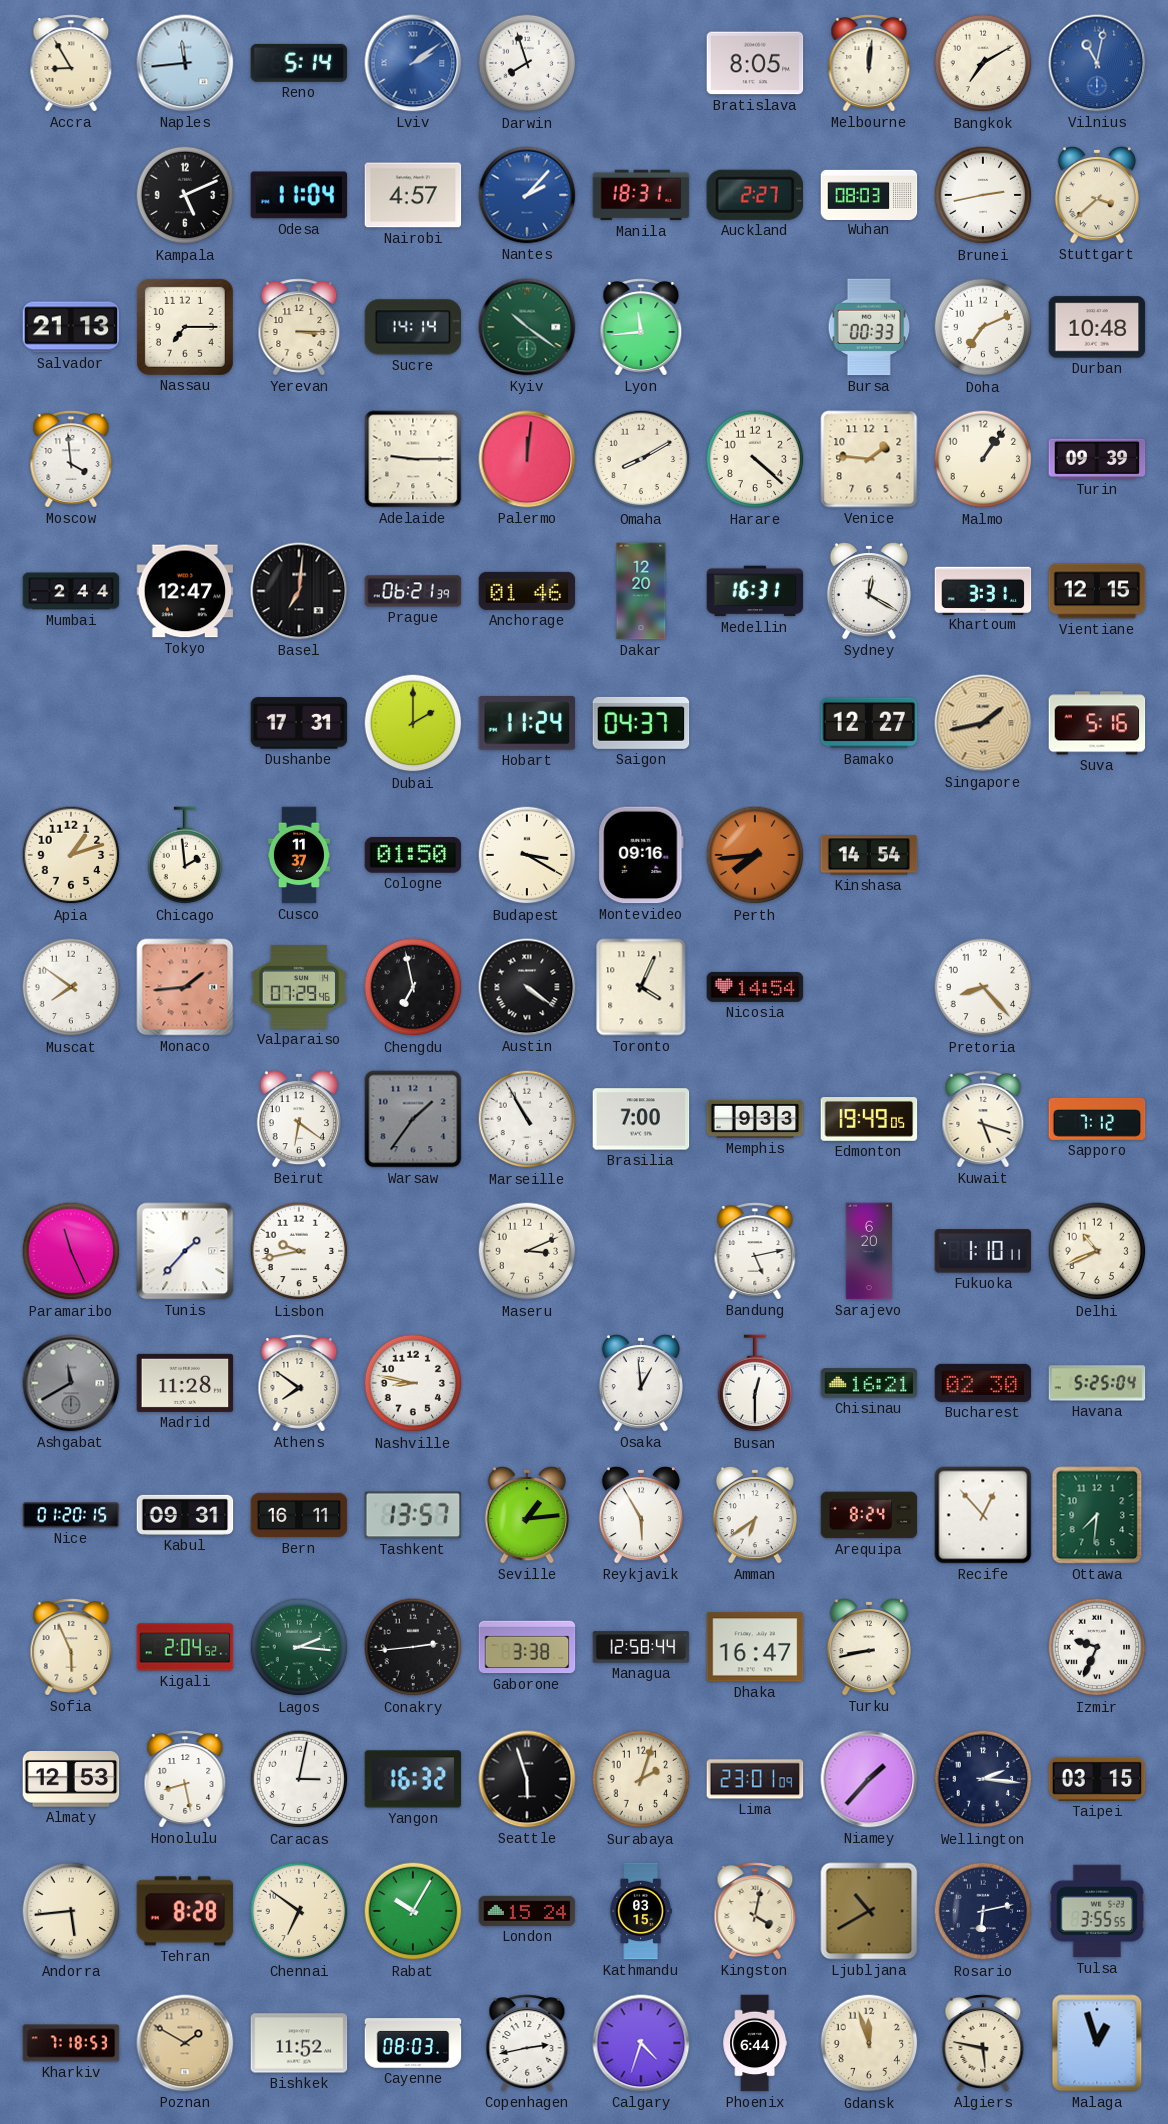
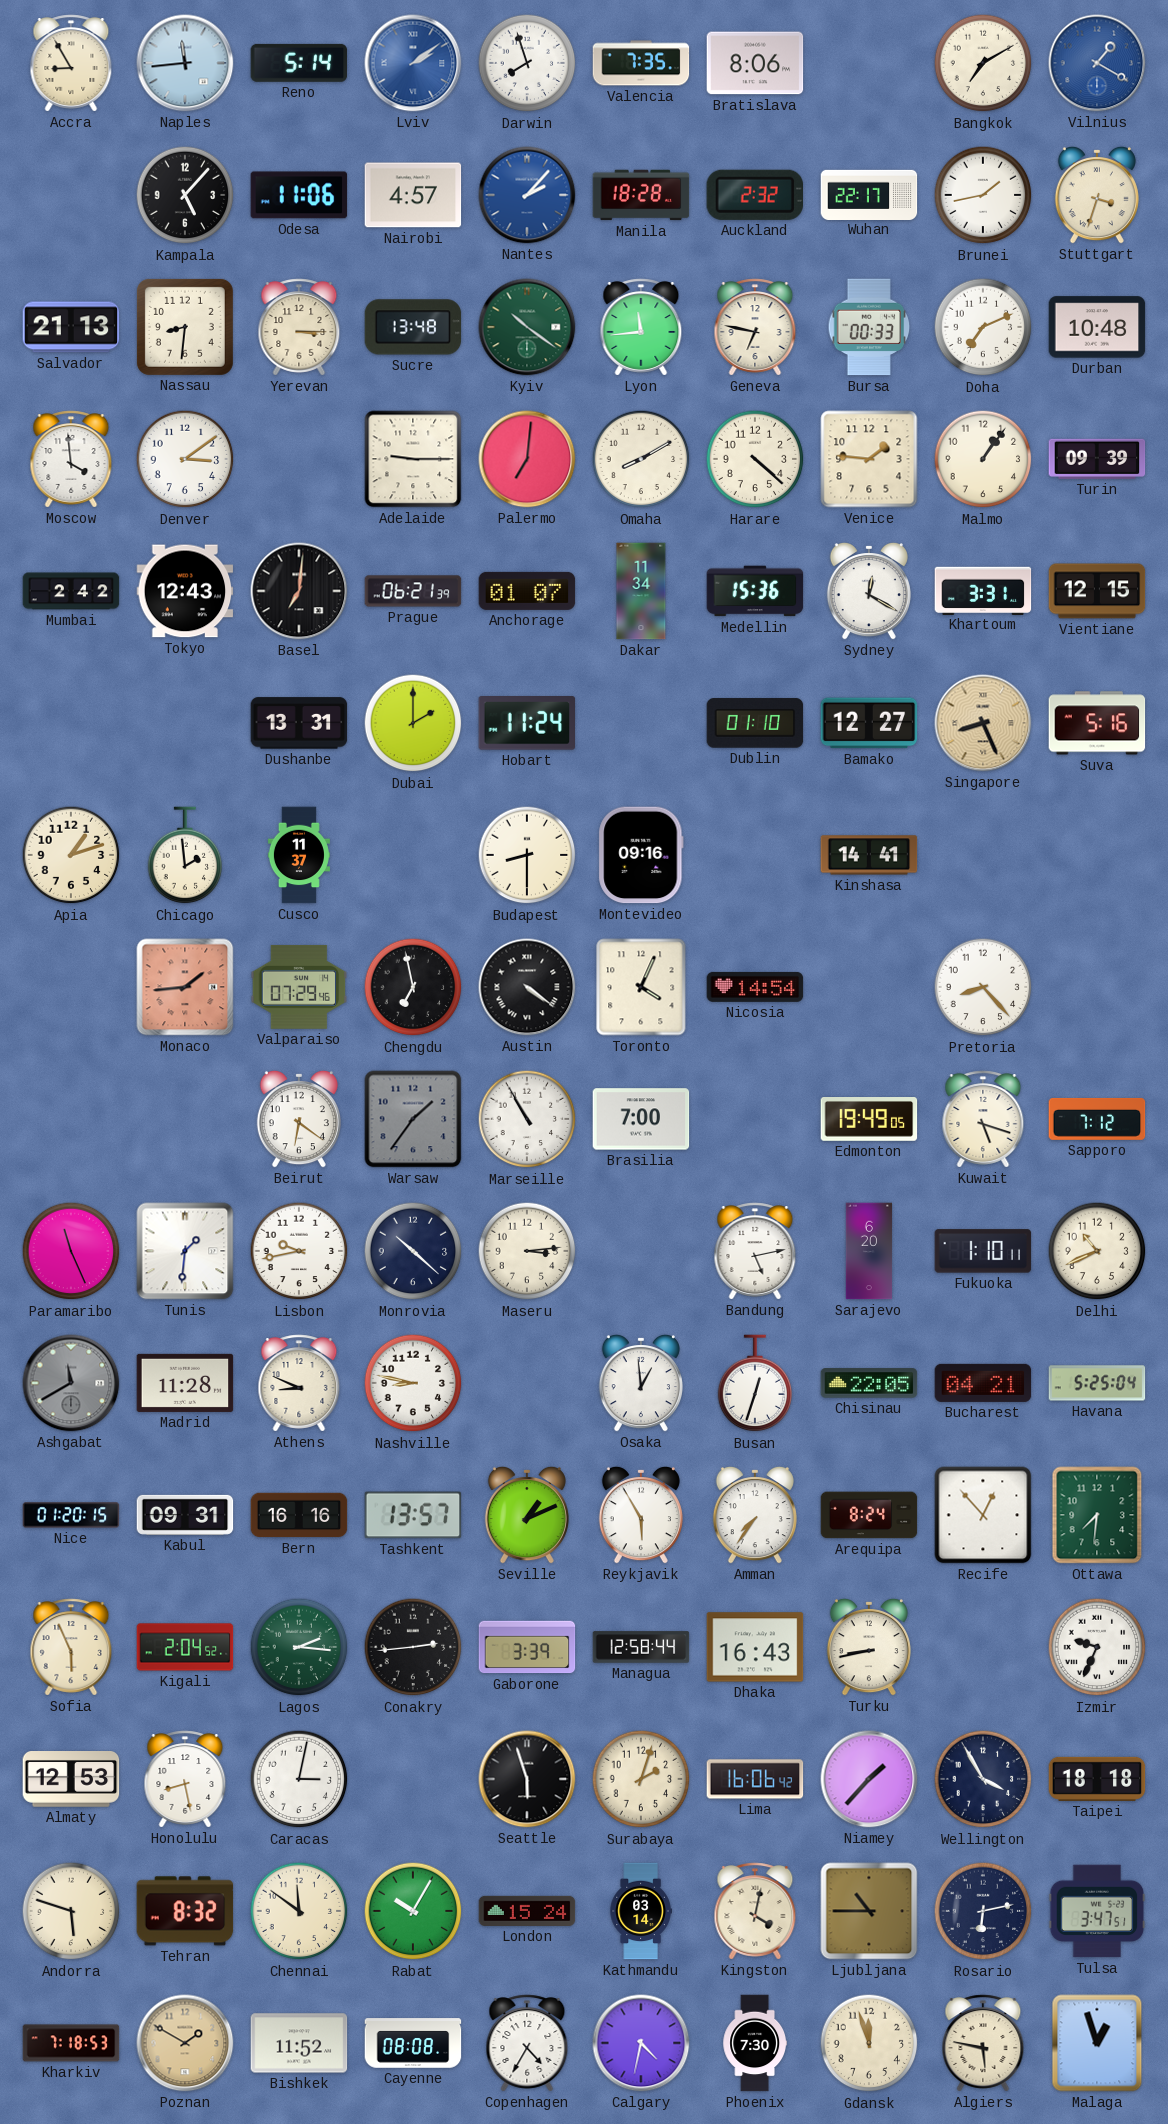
Valencia: none -> 7:35 (641, 63)
Bratislava: 8:05 -> 8:06 (755, 63)
Melbourne: 12:01 -> none (869, 63)
Vilnius: 11:02 -> 1:20 (1097, 63)
Kampala: 5:11 -> 5:07 (185, 195)
Odesa: 11:04 -> 11:06 (299, 195)
Manila: 18:31 -> 18:28 (641, 195)
Auckland: 2:27 -> 2:32 (754, 195)
Wuhan: 08:03 -> 22:17 (869, 194)
Brunei: 2:43 -> 1:43 (983, 195)
Stuttgart: 3:38 -> 3:33 (1097, 195)
Nassau: 7:15 -> 8:31 (185, 327)
Sucre: 14:14 -> 13:48 (413, 327)
Geneva: none -> 6:47 (755, 327)
Denver: none -> 3:09 (185, 459)
Palermo: 12:01 -> 7:01 (527, 459)
Mumbai: 2:44 -> 2:42 (71, 591)
Tokyo: 12:47 -> 12:43 (185, 591)
Anchorage: 01:46 -> 01:07 (527, 591)
Dakar: 12:20 -> 11:34 (641, 591)
Medellin: 16:31 -> 15:36 (755, 591)
Dushanbe: 17:31 -> 13:31 (299, 723)
Saigon: 04:37 -> none (641, 723)
Dublin: none -> 01:10 (755, 723)
Singapore: 1:43 -> 8:26 (983, 723)
Cologne: 01:50 -> none (413, 856)
Budapest: 3:20 -> 8:30 (527, 855)
Perth: 7:44 -> none (755, 855)
Kinshasa: 14:54 -> 14:41 (869, 855)
Muscat: 7:51 -> none (71, 987)
Memphis: 9:33 -> none (755, 1119)
Tunis: 1:37 -> 1:31 (185, 1251)
Monrovia: none -> 10:22 (413, 1251)
Maseru: 3:11 -> 3:14 (527, 1251)
Athens: 7:51 -> 8:49 (299, 1383)
Busan: 12:30 -> 12:33 (755, 1384)
Chisinau: 16:21 -> 22:05 (869, 1383)
Bucharest: 02:30 -> 04:21 (983, 1383)
Bern: 16:11 -> 16:16 (299, 1515)
Seville: 1:14 -> 1:11 (527, 1515)
Amman: 6:39 -> 7:36 (755, 1515)
Gaborone: 3:38 -> 3:39 (527, 1647)
Dhaka: 16:47 -> 16:43 (755, 1647)
Yangon: 16:32 -> none (413, 1779)
Lima: 23:01 -> 16:06 (755, 1779)
Wellington: 2:16 -> 3:55 (983, 1779)
Taipei: 03:15 -> 18:18 (1097, 1779)
Andorra: 5:44 -> 5:48 (71, 1911)
Tehran: 8:28 -> 8:32 (185, 1911)
Chennai: 6:51 -> 11:51 (299, 1911)
Kathmandu: 03:15 -> 03:14 (641, 1911)
Ljubljana: 10:40 -> 10:45 (869, 1911)
Tulsa: 3:55 -> 3:47 (1097, 1911)
Cayenne: 08:03 -> 08:08 (413, 2043)
Copenhagen: 2:43 -> 4:35 (527, 2043)
Calgary: 4:33 -> 4:32 (641, 2043)
Phoenix: 6:44 -> 7:30 (754, 2043)
